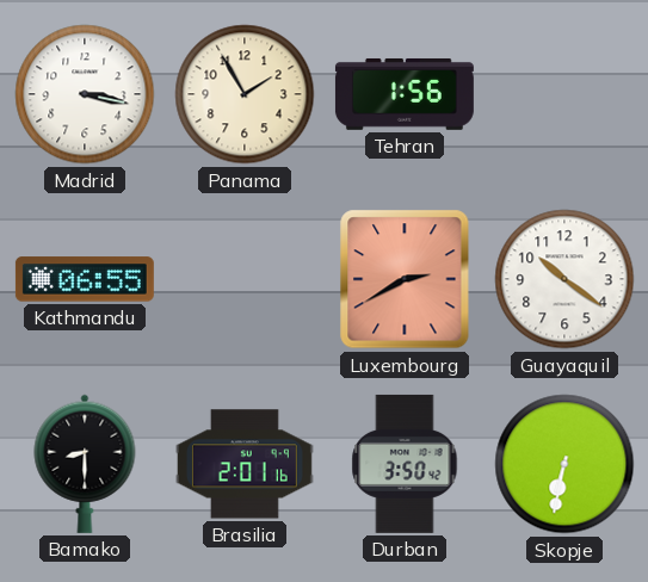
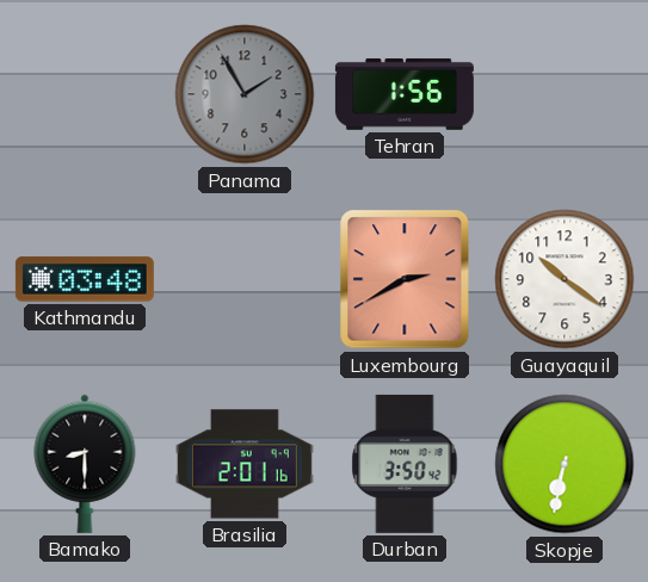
Madrid: 3:17 -> none (85, 94)
Panama dial: cream -> grey (245, 94)
Kathmandu: 06:55 -> 03:48 (85, 279)
